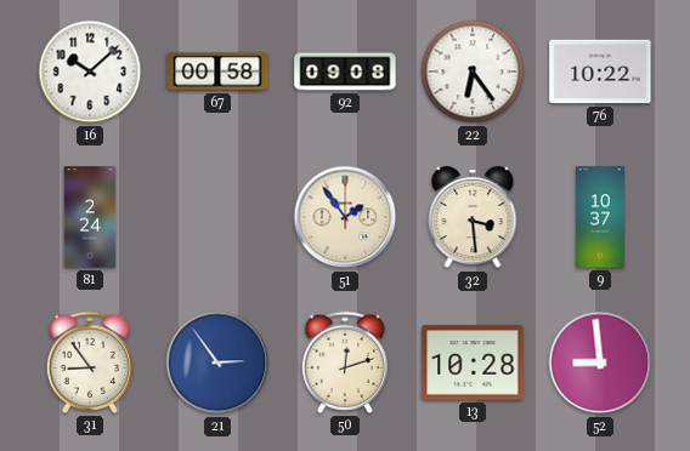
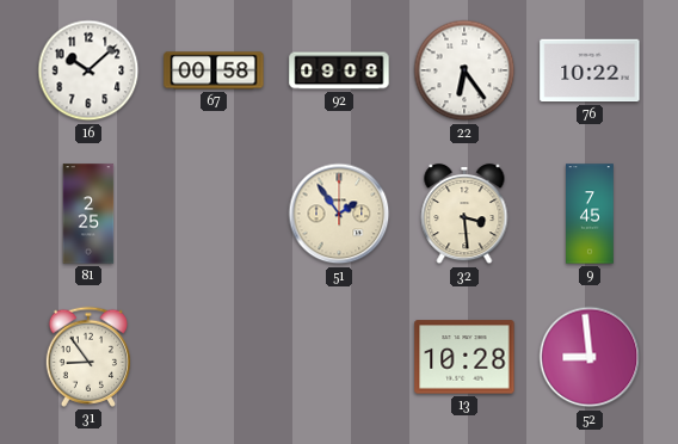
81: 2:24 -> 2:25 (88, 214)
9: 10:37 -> 7:45 (590, 214)
21: 2:54 -> none (217, 362)
50: 12:12 -> none (344, 362)
